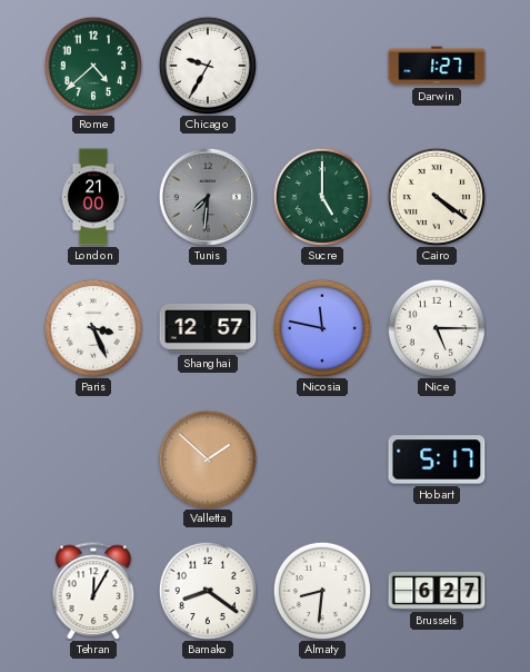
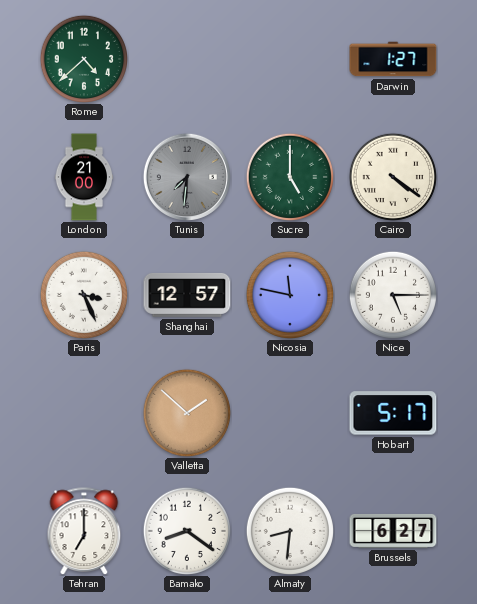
Chicago: 9:35 -> none (207, 65)
Tehran: 12:05 -> 7:00 (84, 531)
